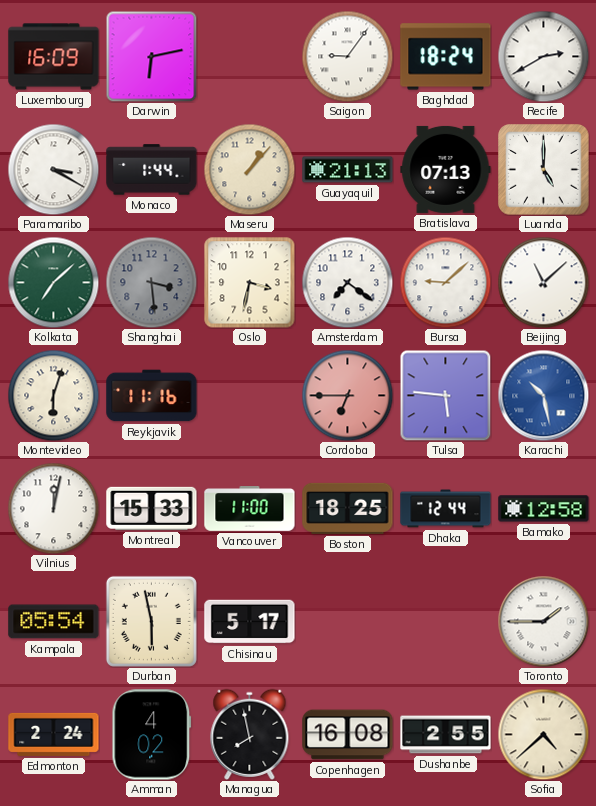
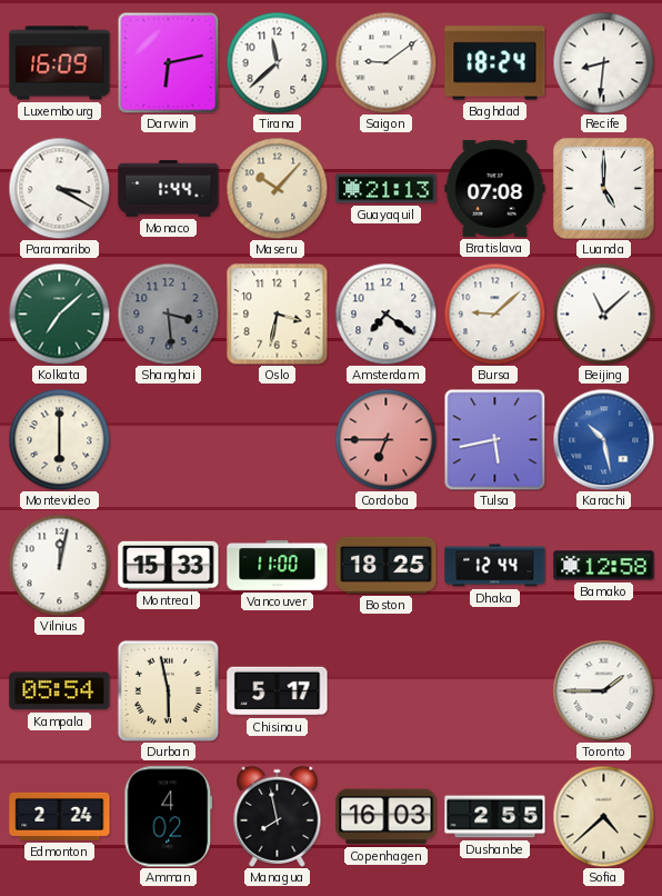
Tirana: none -> 11:38 (277, 62)
Saigon: 9:06 -> 9:09 (385, 62)
Recife: 2:40 -> 8:31 (603, 62)
Maseru: 1:07 -> 10:07 (277, 188)
Bratislava: 07:13 -> 07:08 (495, 188)
Montevideo: 6:03 -> 6:00 (59, 439)
Reykjavik: 11:16 -> none (152, 396)
Tulsa: 5:46 -> 5:43 (494, 439)
Copenhagen: 16:08 -> 16:03 (387, 817)
